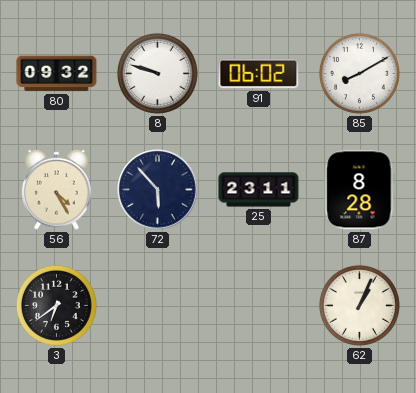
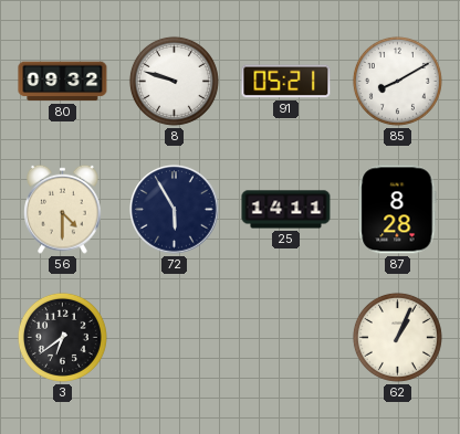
91: 06:02 -> 05:21 (286, 82)
56: 4:25 -> 4:30 (63, 209)
72: 5:53 -> 5:55 (175, 210)
25: 23:11 -> 14:11 (286, 210)
